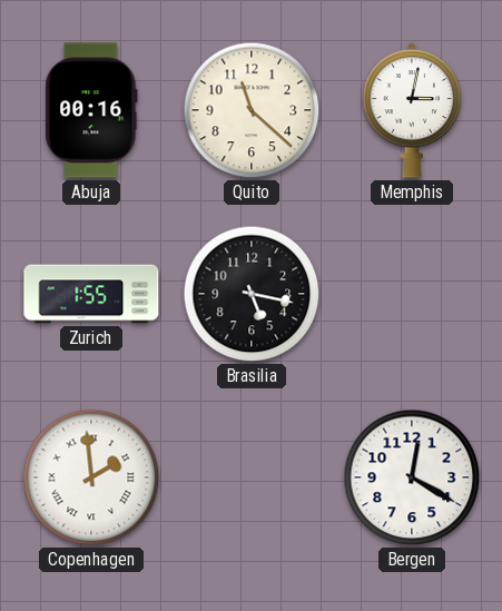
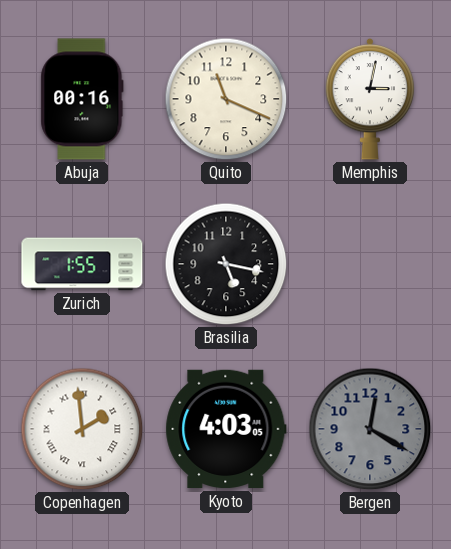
Quito: 11:22 -> 11:19 (226, 99)
Kyoto: none -> 4:03 (226, 429)
Bergen dial: white -> grey (370, 429)
